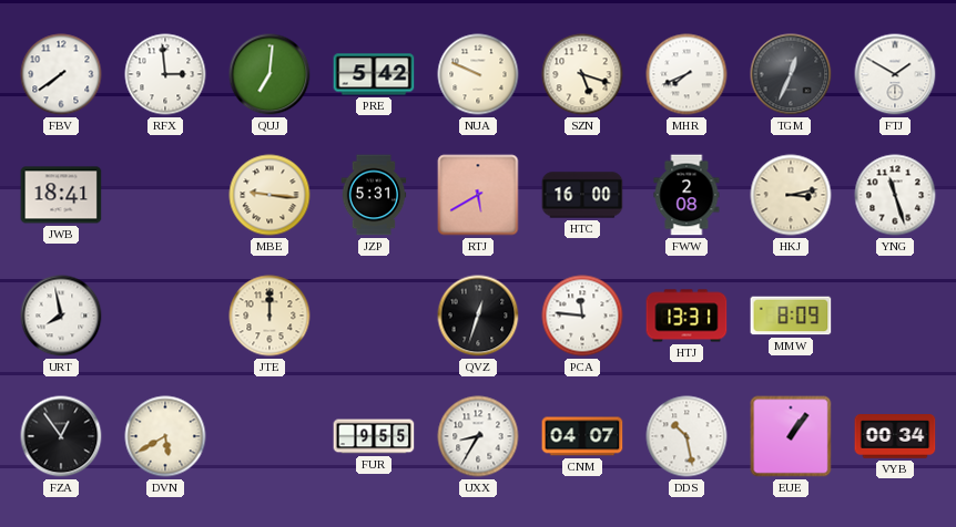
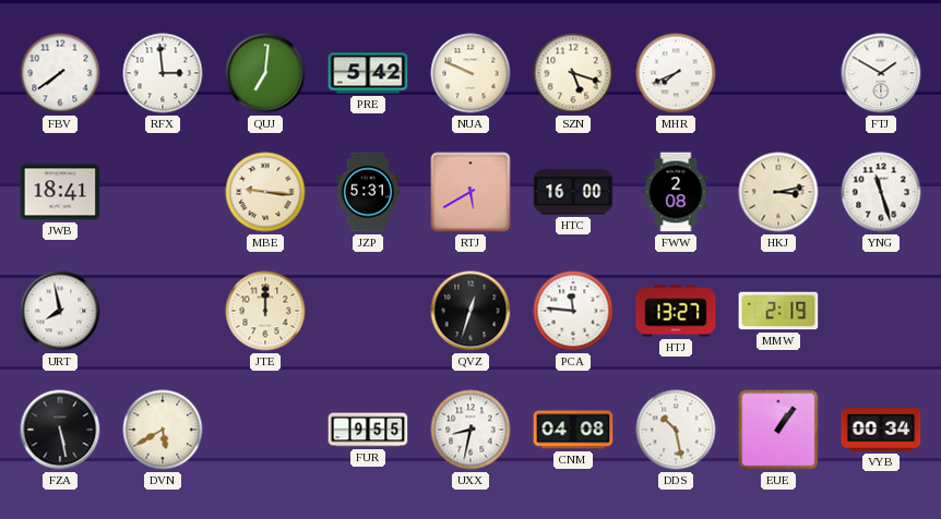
TGM: 12:34 -> none (791, 74)
HTJ: 13:31 -> 13:27 (676, 311)
MMW: 8:09 -> 2:19 (778, 311)
FZA: 12:54 -> 5:28 (60, 430)
UXX: 8:35 -> 8:32 (470, 430)
CNM: 04:07 -> 04:08 (573, 430)
